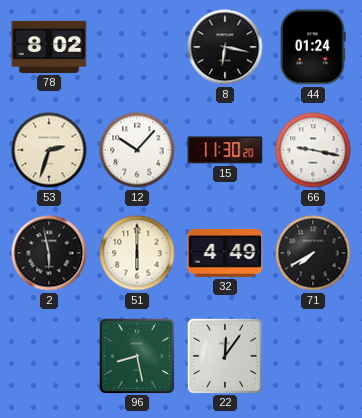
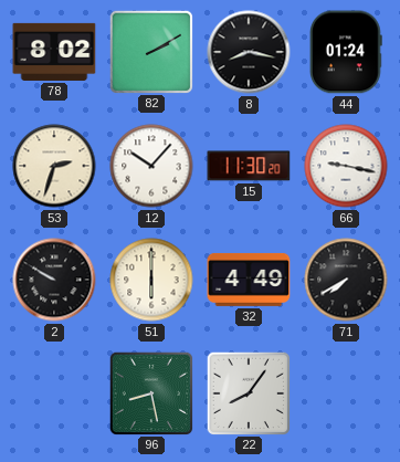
82: none -> 2:10 (150, 51)
8: 6:17 -> 8:17 (249, 52)
2: 5:58 -> 9:50 (54, 280)
22: 12:06 -> 8:06 (248, 392)
